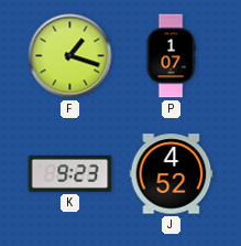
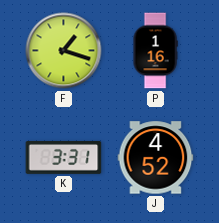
P: 1:07 -> 1:16 (155, 51)
K: 9:23 -> 3:31 (64, 157)
